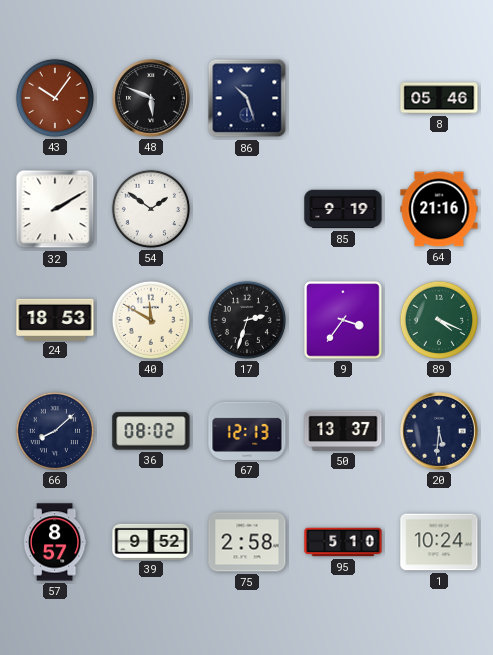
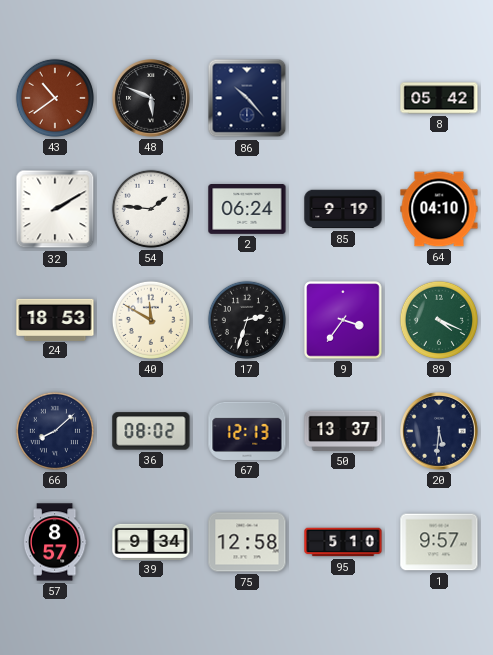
43: 10:06 -> 10:39 (55, 98)
86: 10:27 -> 10:23 (247, 98)
8: 05:46 -> 05:42 (439, 98)
54: 1:51 -> 1:46 (151, 209)
2: none -> 06:24 (247, 210)
64: 21:16 -> 04:10 (439, 209)
39: 9:52 -> 9:34 (151, 541)
75: 2:58 -> 12:58 (247, 542)
1: 10:24 -> 9:57 (439, 542)
